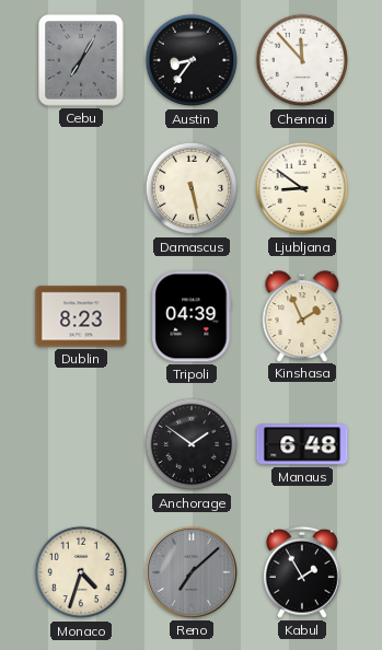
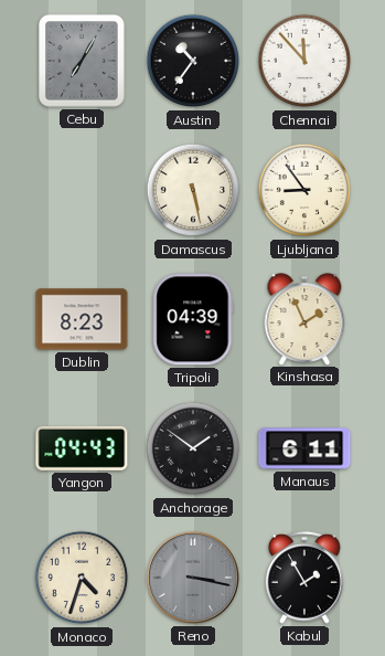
Austin: 8:36 -> 10:36 (193, 61)
Ljubljana: 8:51 -> 8:54 (304, 190)
Yangon: none -> 04:43 (82, 448)
Manaus: 6:48 -> 6:11 (304, 448)
Reno: 7:08 -> 3:17 (193, 578)
